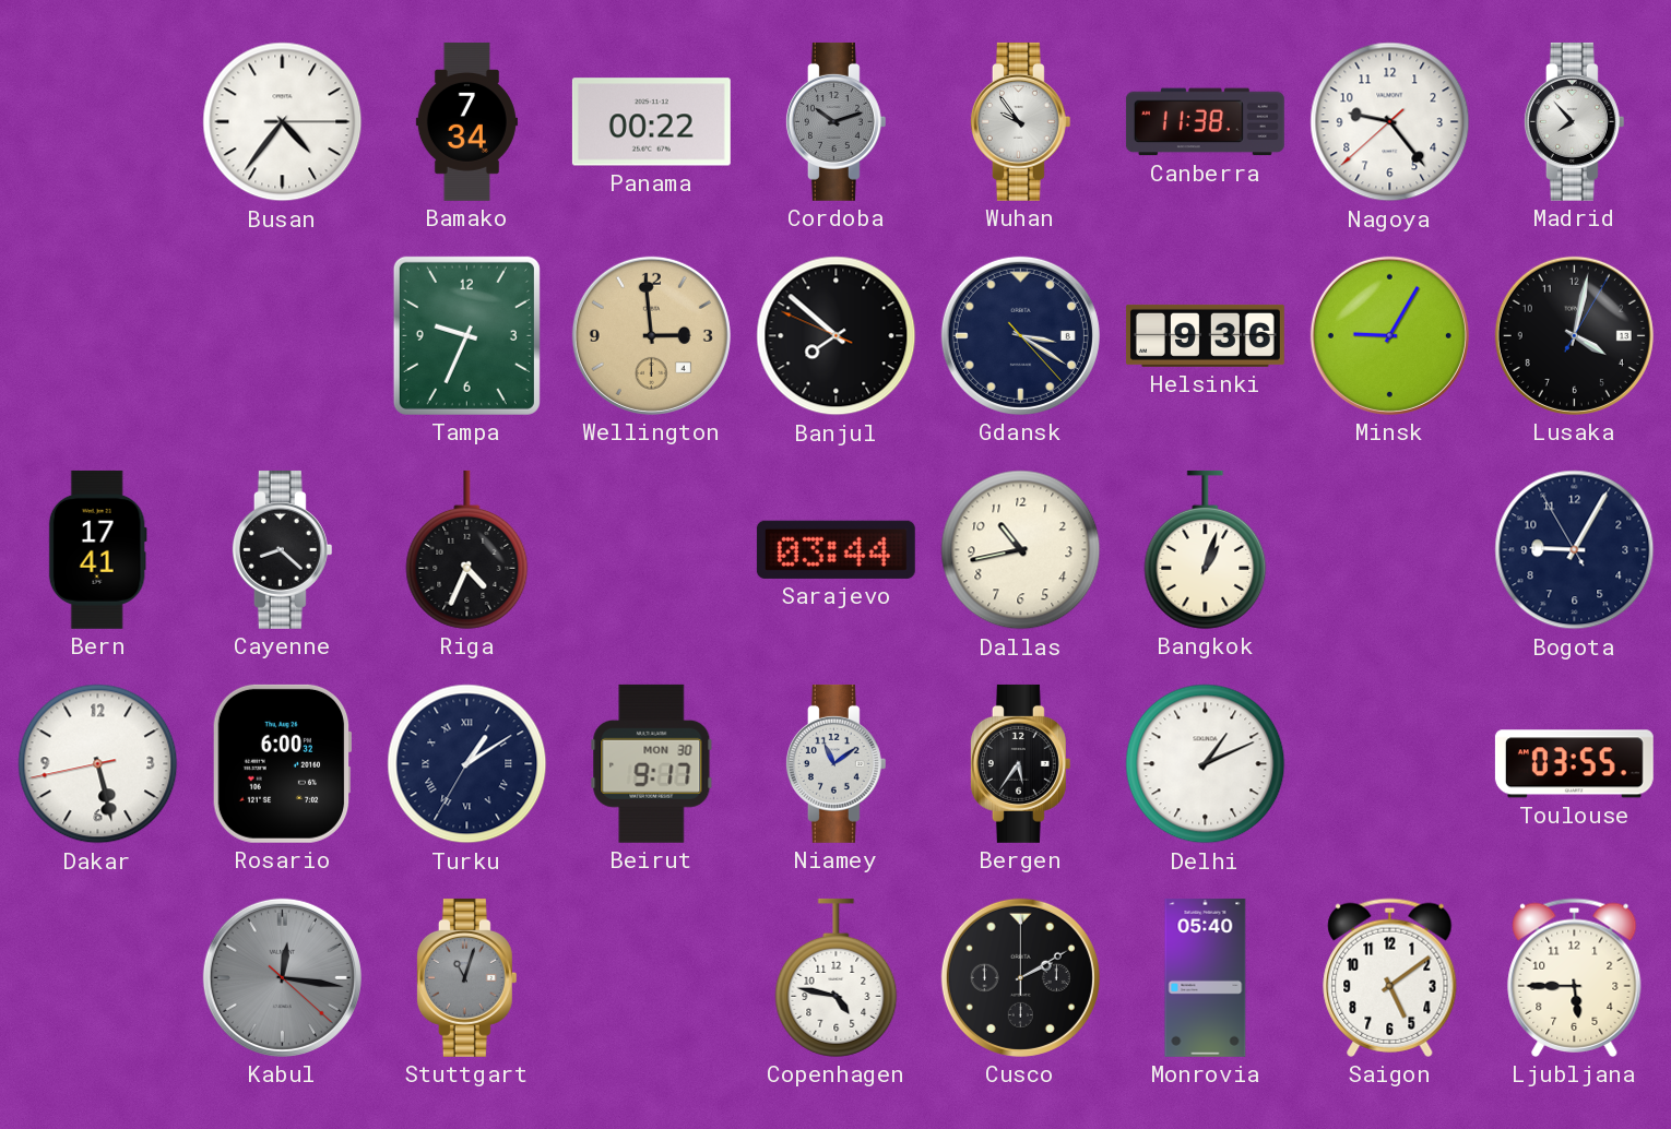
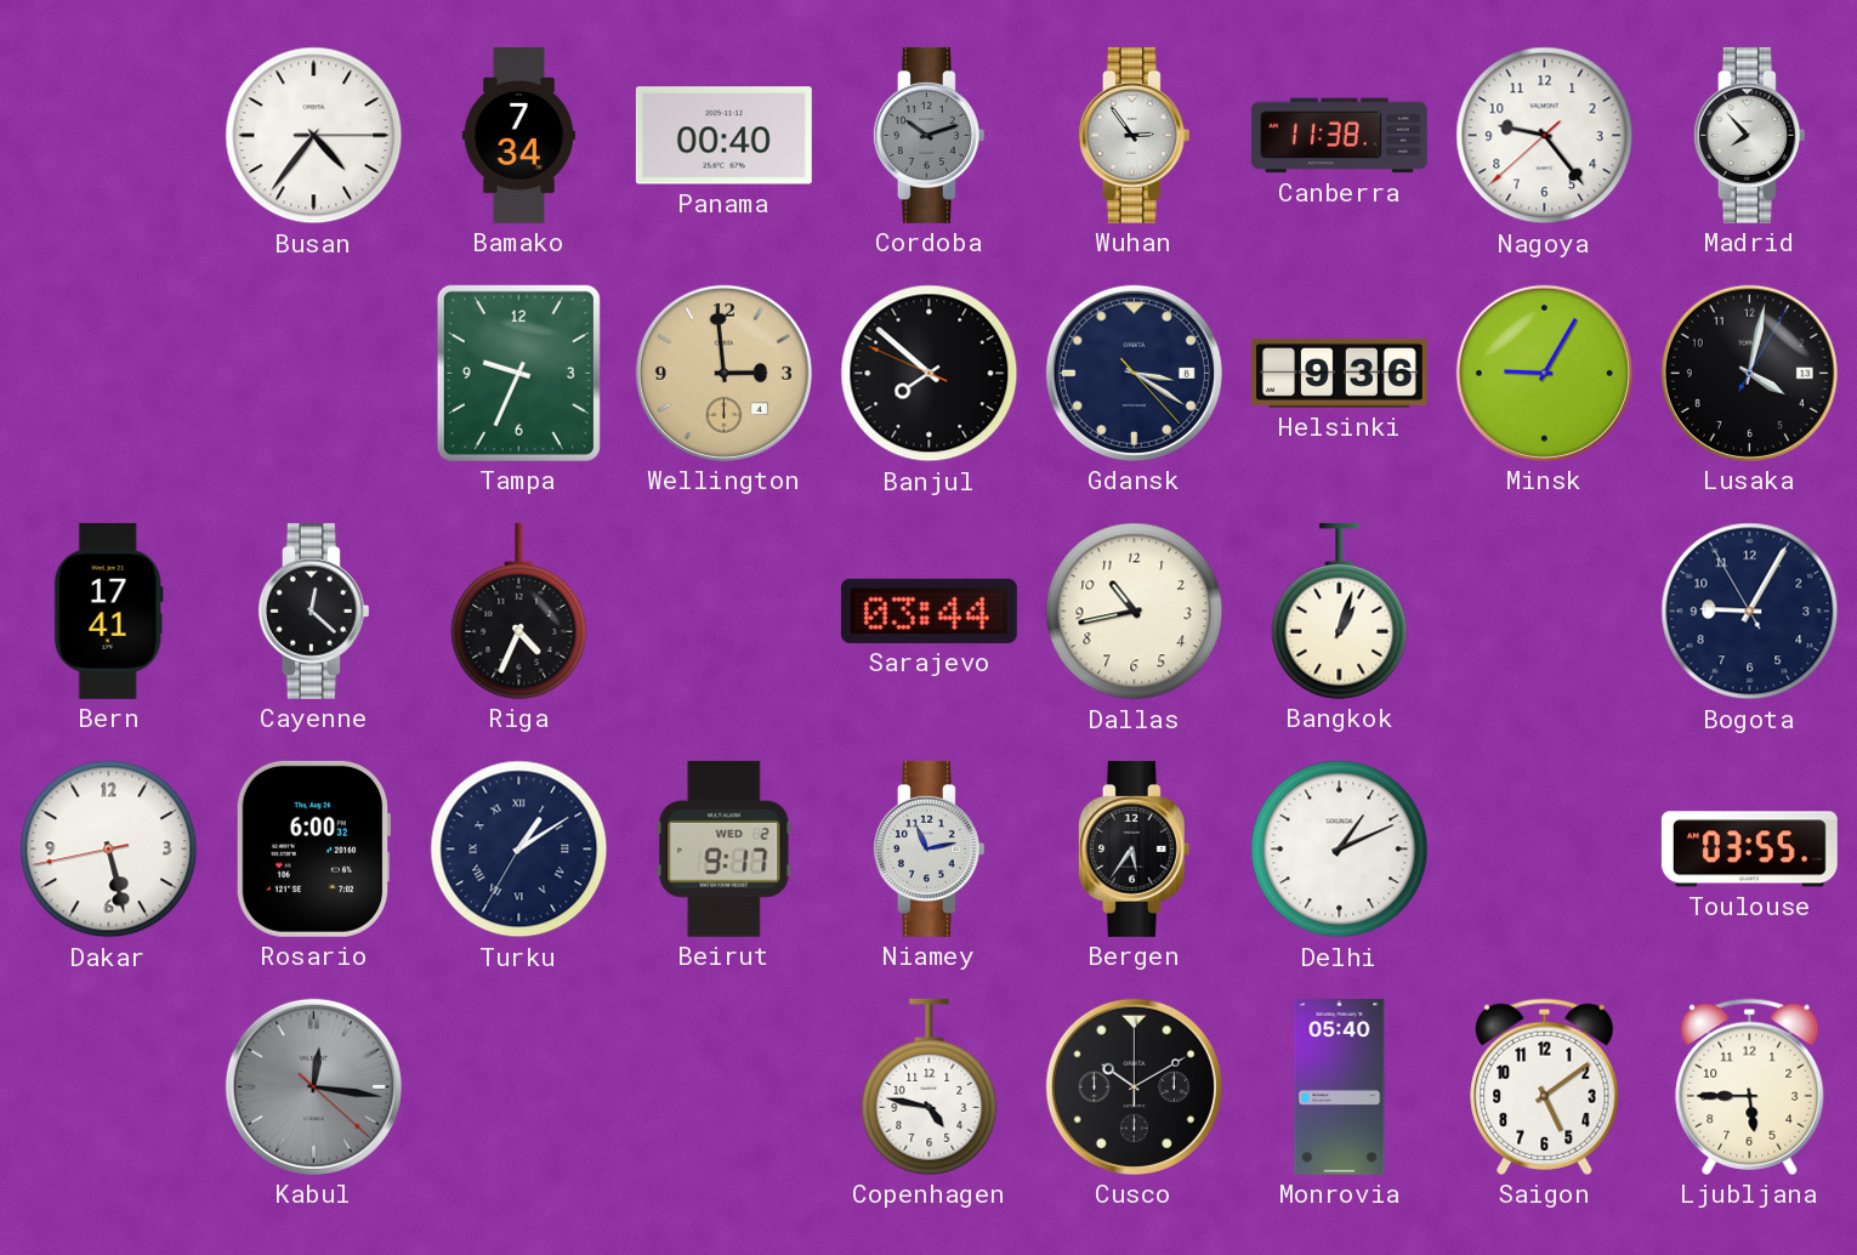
Panama: 00:22 -> 00:40 (723, 136)
Wuhan: 9:54 -> 2:54 (1134, 135)
Cayenne: 8:22 -> 12:22 (313, 611)
Beirut date: MON 30 -> WED 2 (725, 848)
Niamey: 11:09 -> 11:13 (928, 848)
Stuttgart: 11:03 -> none (466, 977)
Cusco: 2:10 -> 10:10 (1134, 1086)
